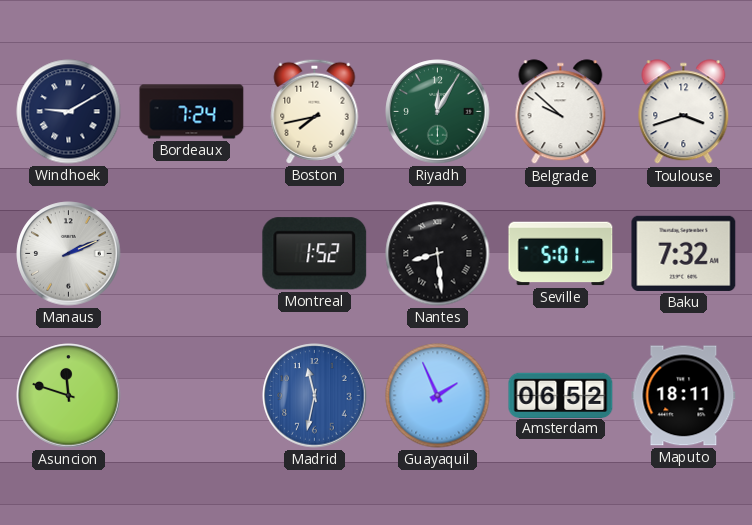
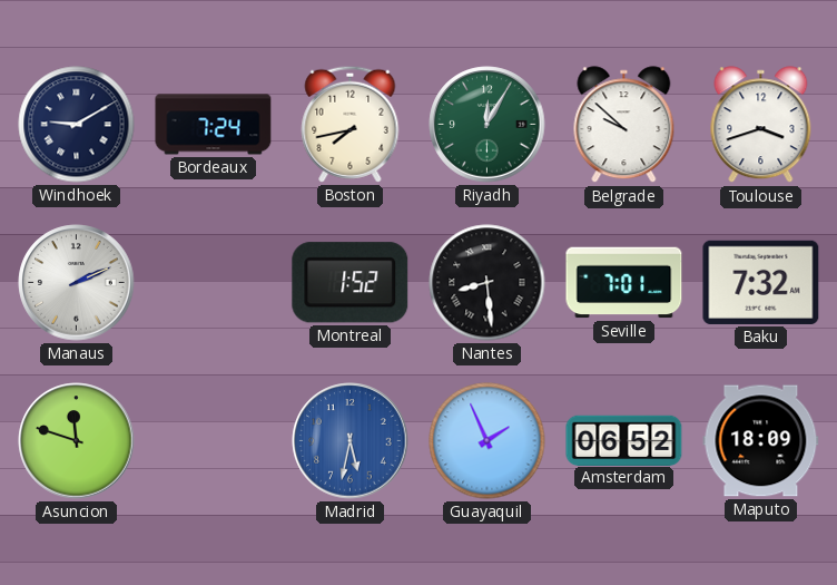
Seville: 5:01 -> 7:01 (624, 283)
Madrid: 11:32 -> 5:32 (351, 441)
Maputo: 18:11 -> 18:09 (761, 441)
